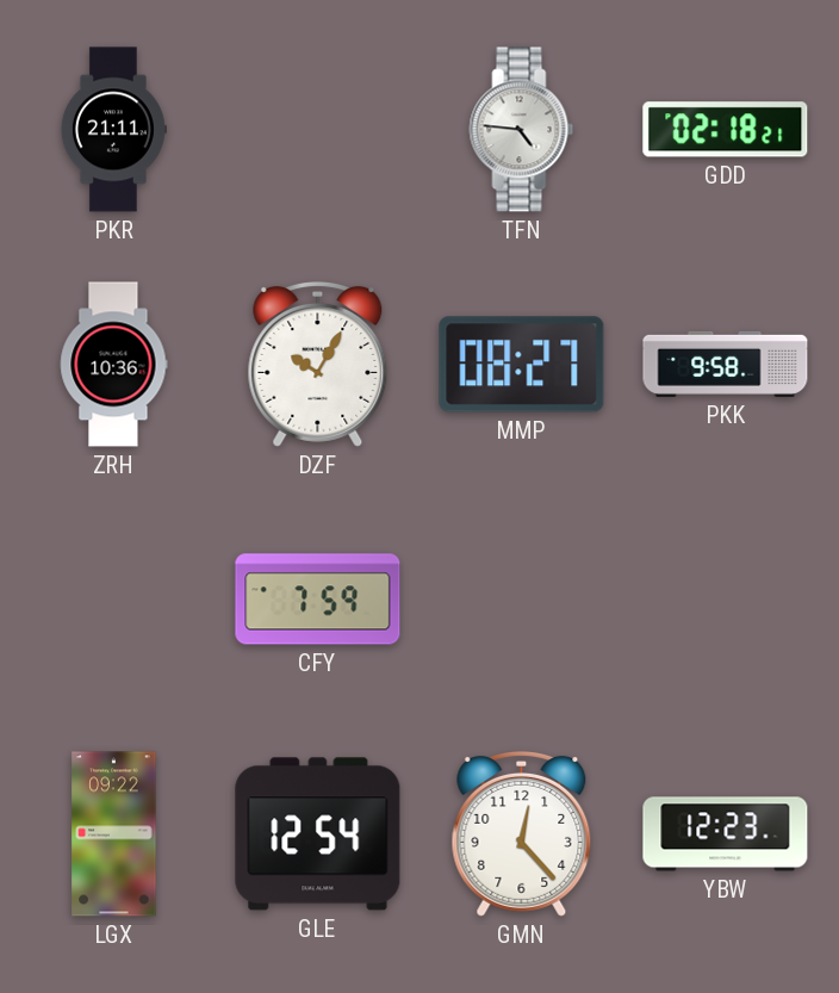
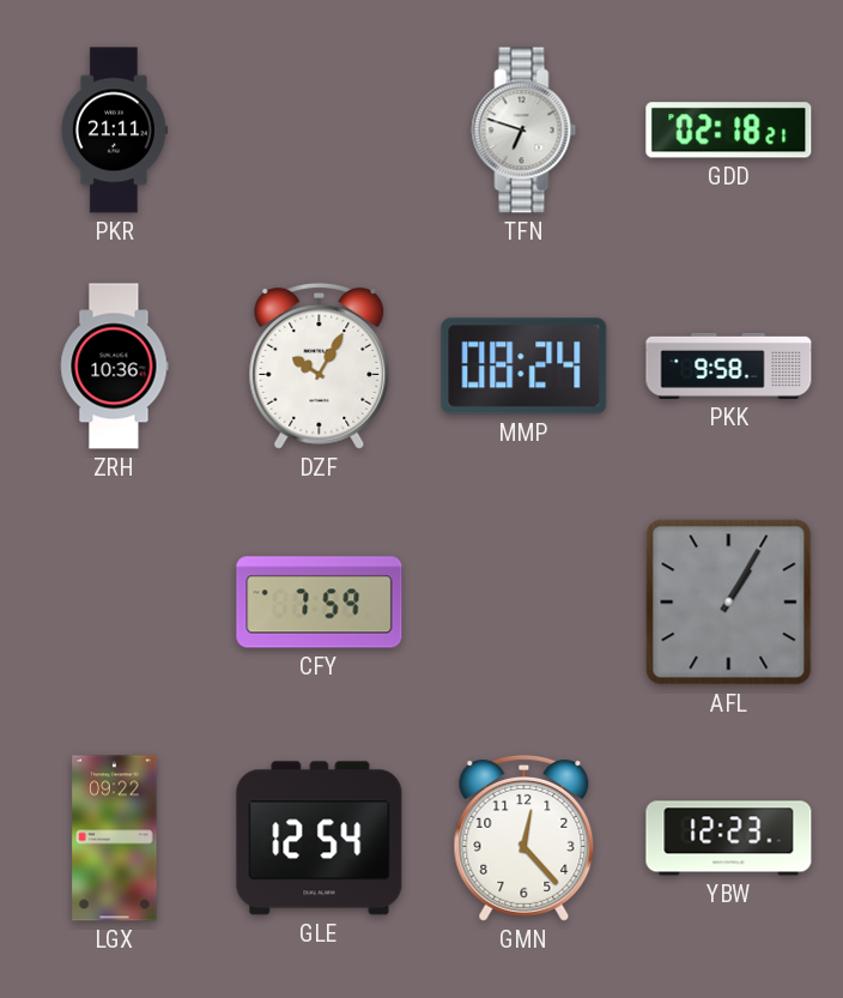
TFN: 4:46 -> 6:48 (524, 131)
MMP: 08:27 -> 08:24 (524, 367)
AFL: none -> 1:05 (729, 603)
